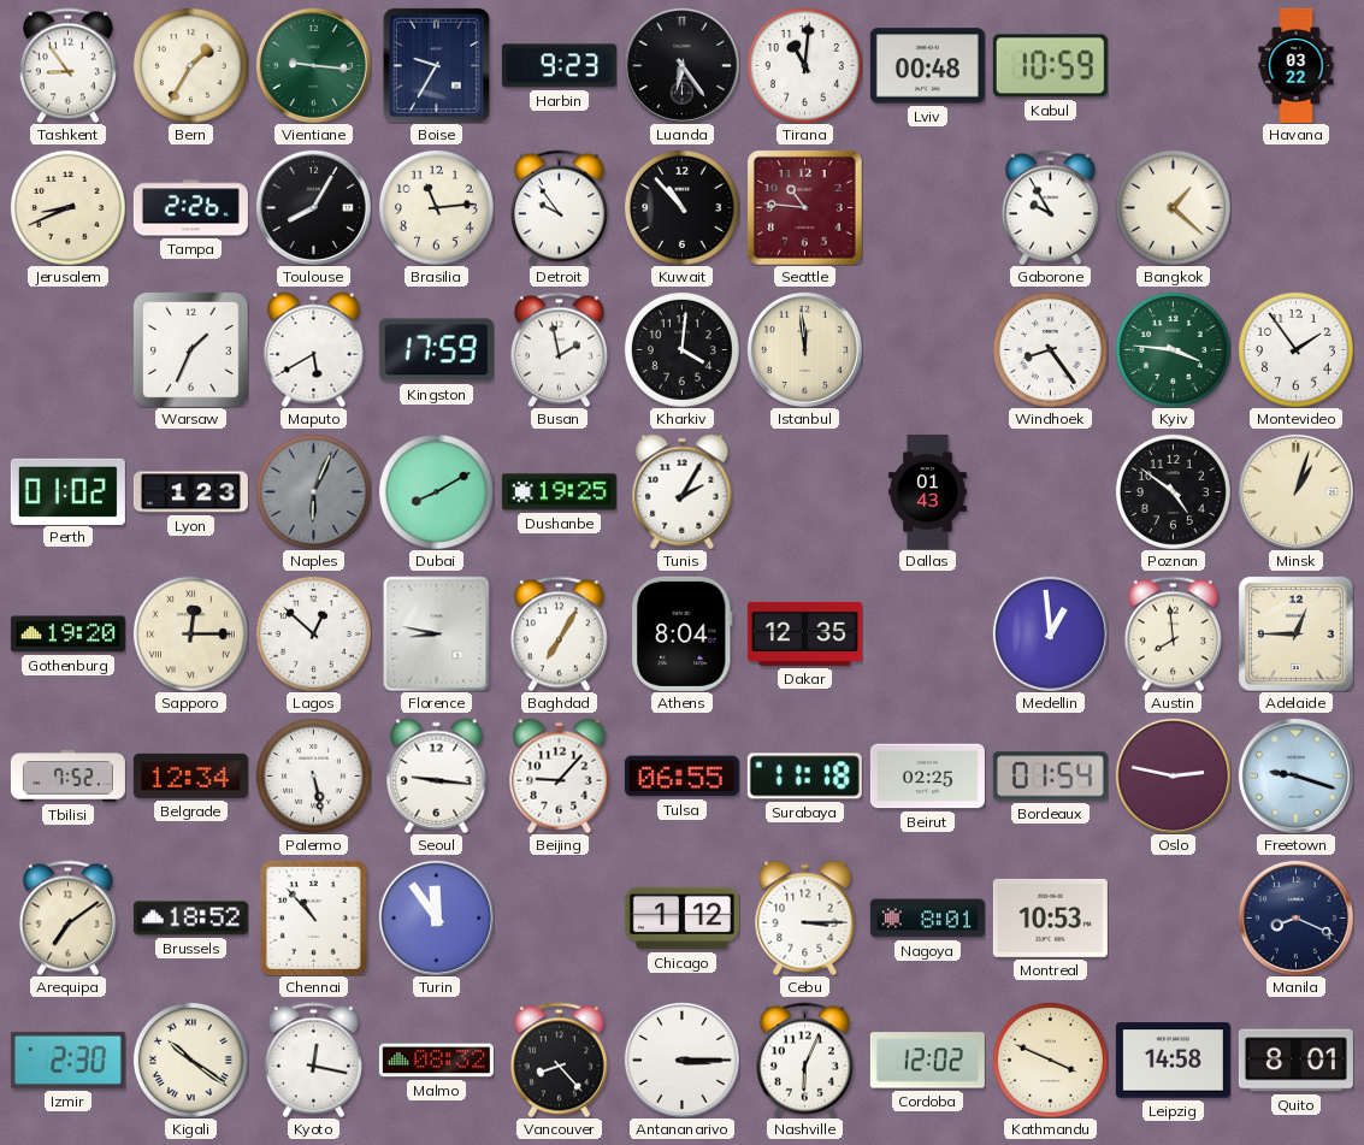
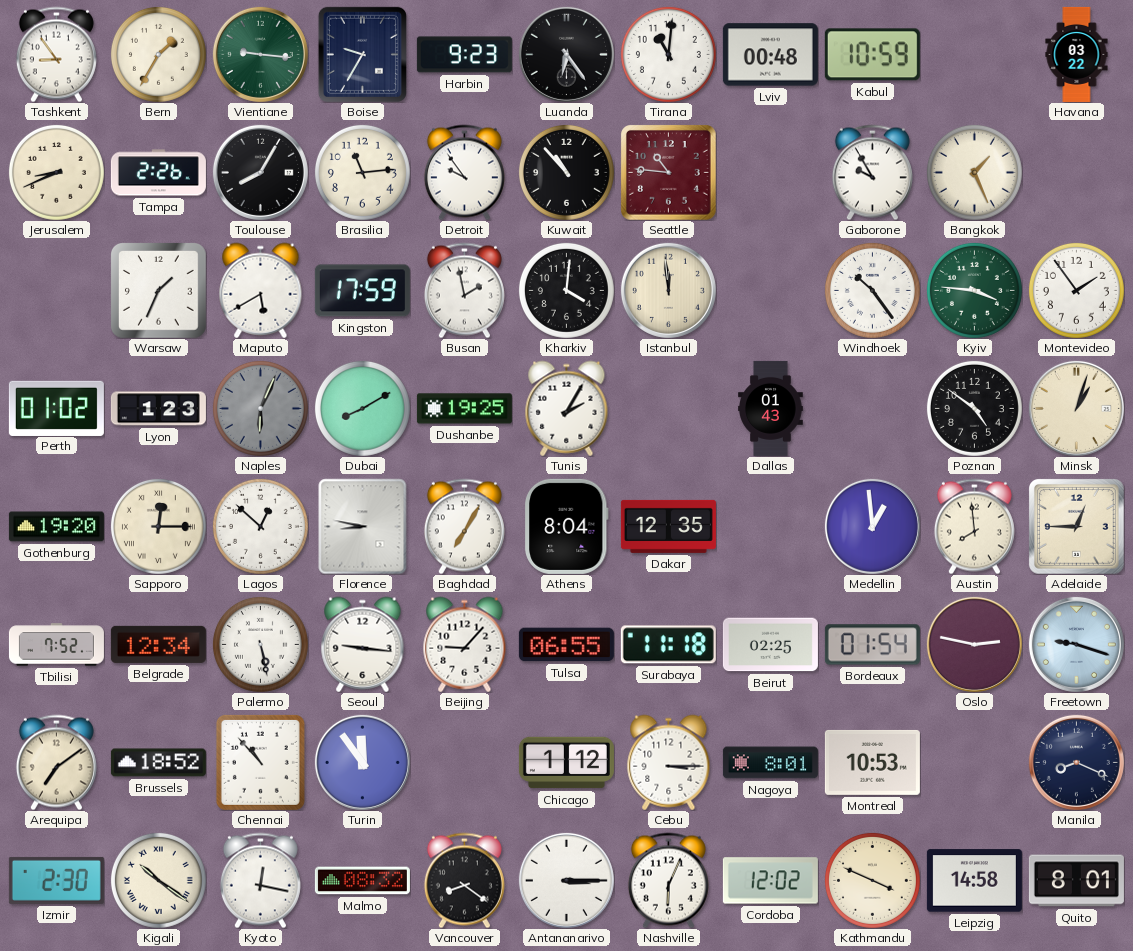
Bangkok: 1:22 -> 1:26 (974, 172)
Windhoek: 8:24 -> 10:24 (872, 290)
Vancouver: 8:23 -> 8:21 (464, 880)
